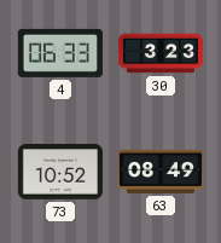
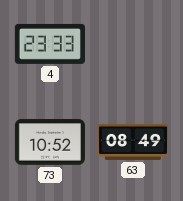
4: 06:33 -> 23:33 (50, 44)
30: 3:23 -> none (159, 53)
